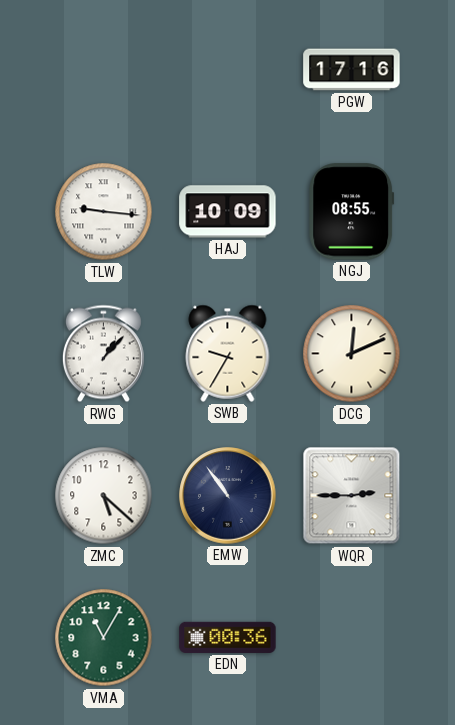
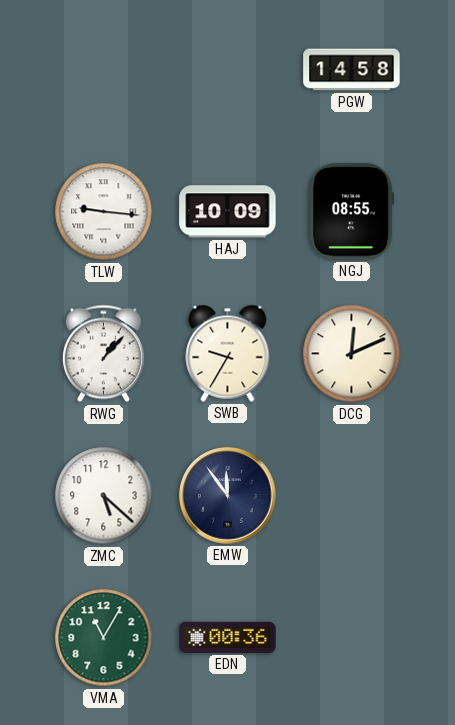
PGW: 17:16 -> 14:58 (352, 70)
EMW: 10:54 -> 11:54 (228, 496)
WQR: 2:45 -> none (352, 496)
